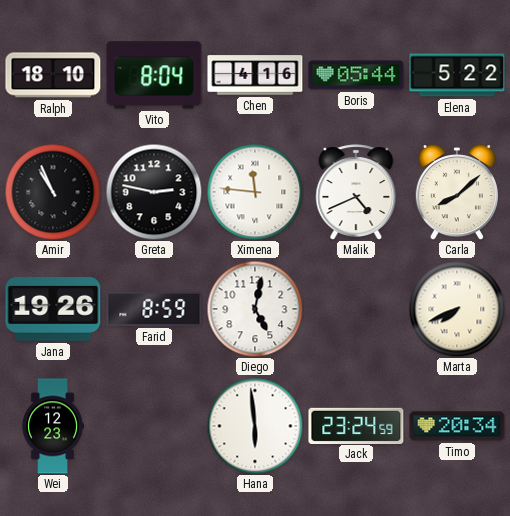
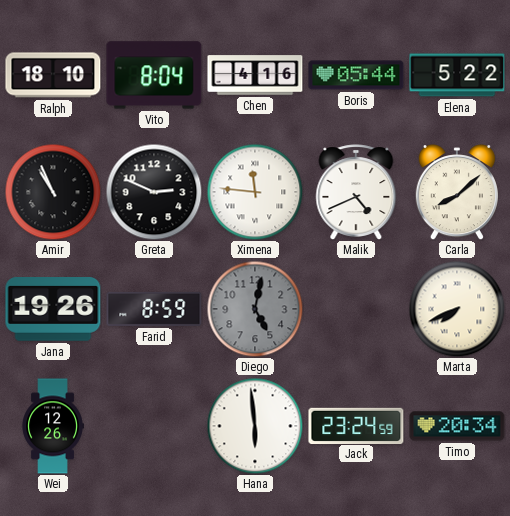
Greta: 2:47 -> 2:49 (154, 192)
Diego dial: white -> grey (255, 309)
Wei: 12:23 -> 12:26 (53, 426)
